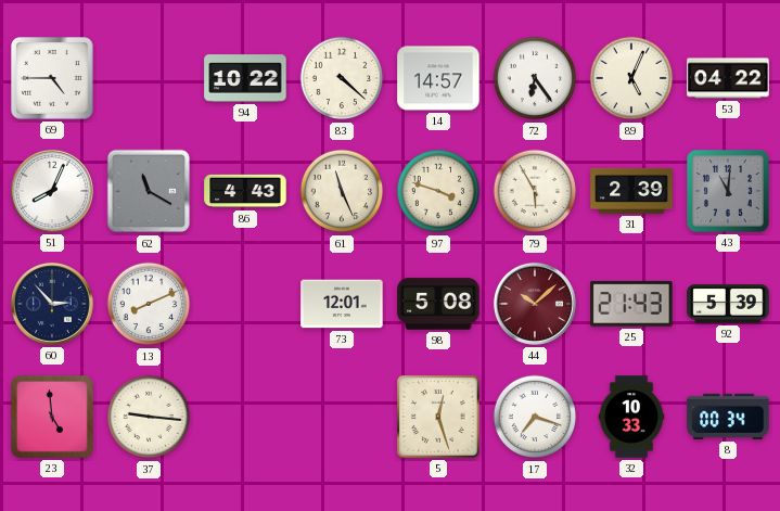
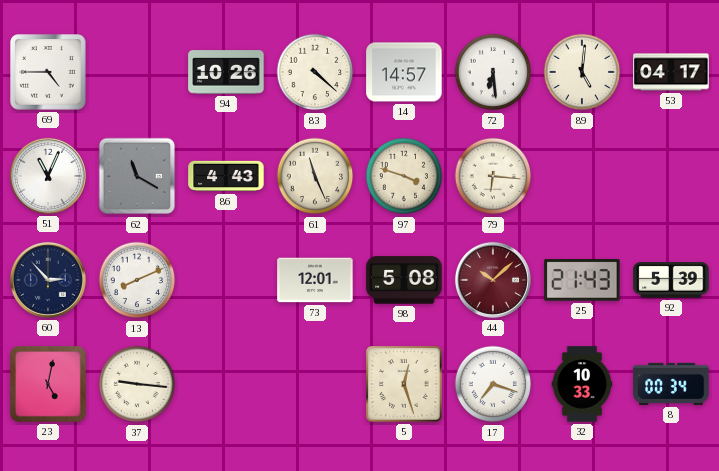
94: 10:22 -> 10:26 (226, 72)
72: 6:24 -> 6:29 (493, 72)
89: 5:04 -> 5:01 (582, 72)
53: 04:22 -> 04:17 (671, 72)
51: 8:04 -> 11:04 (48, 176)
79: 5:55 -> 6:16 (493, 176)
31: 2:39 -> none (631, 191)
43: 11:01 -> none (728, 191)
23: 4:59 -> 5:02 (48, 384)
